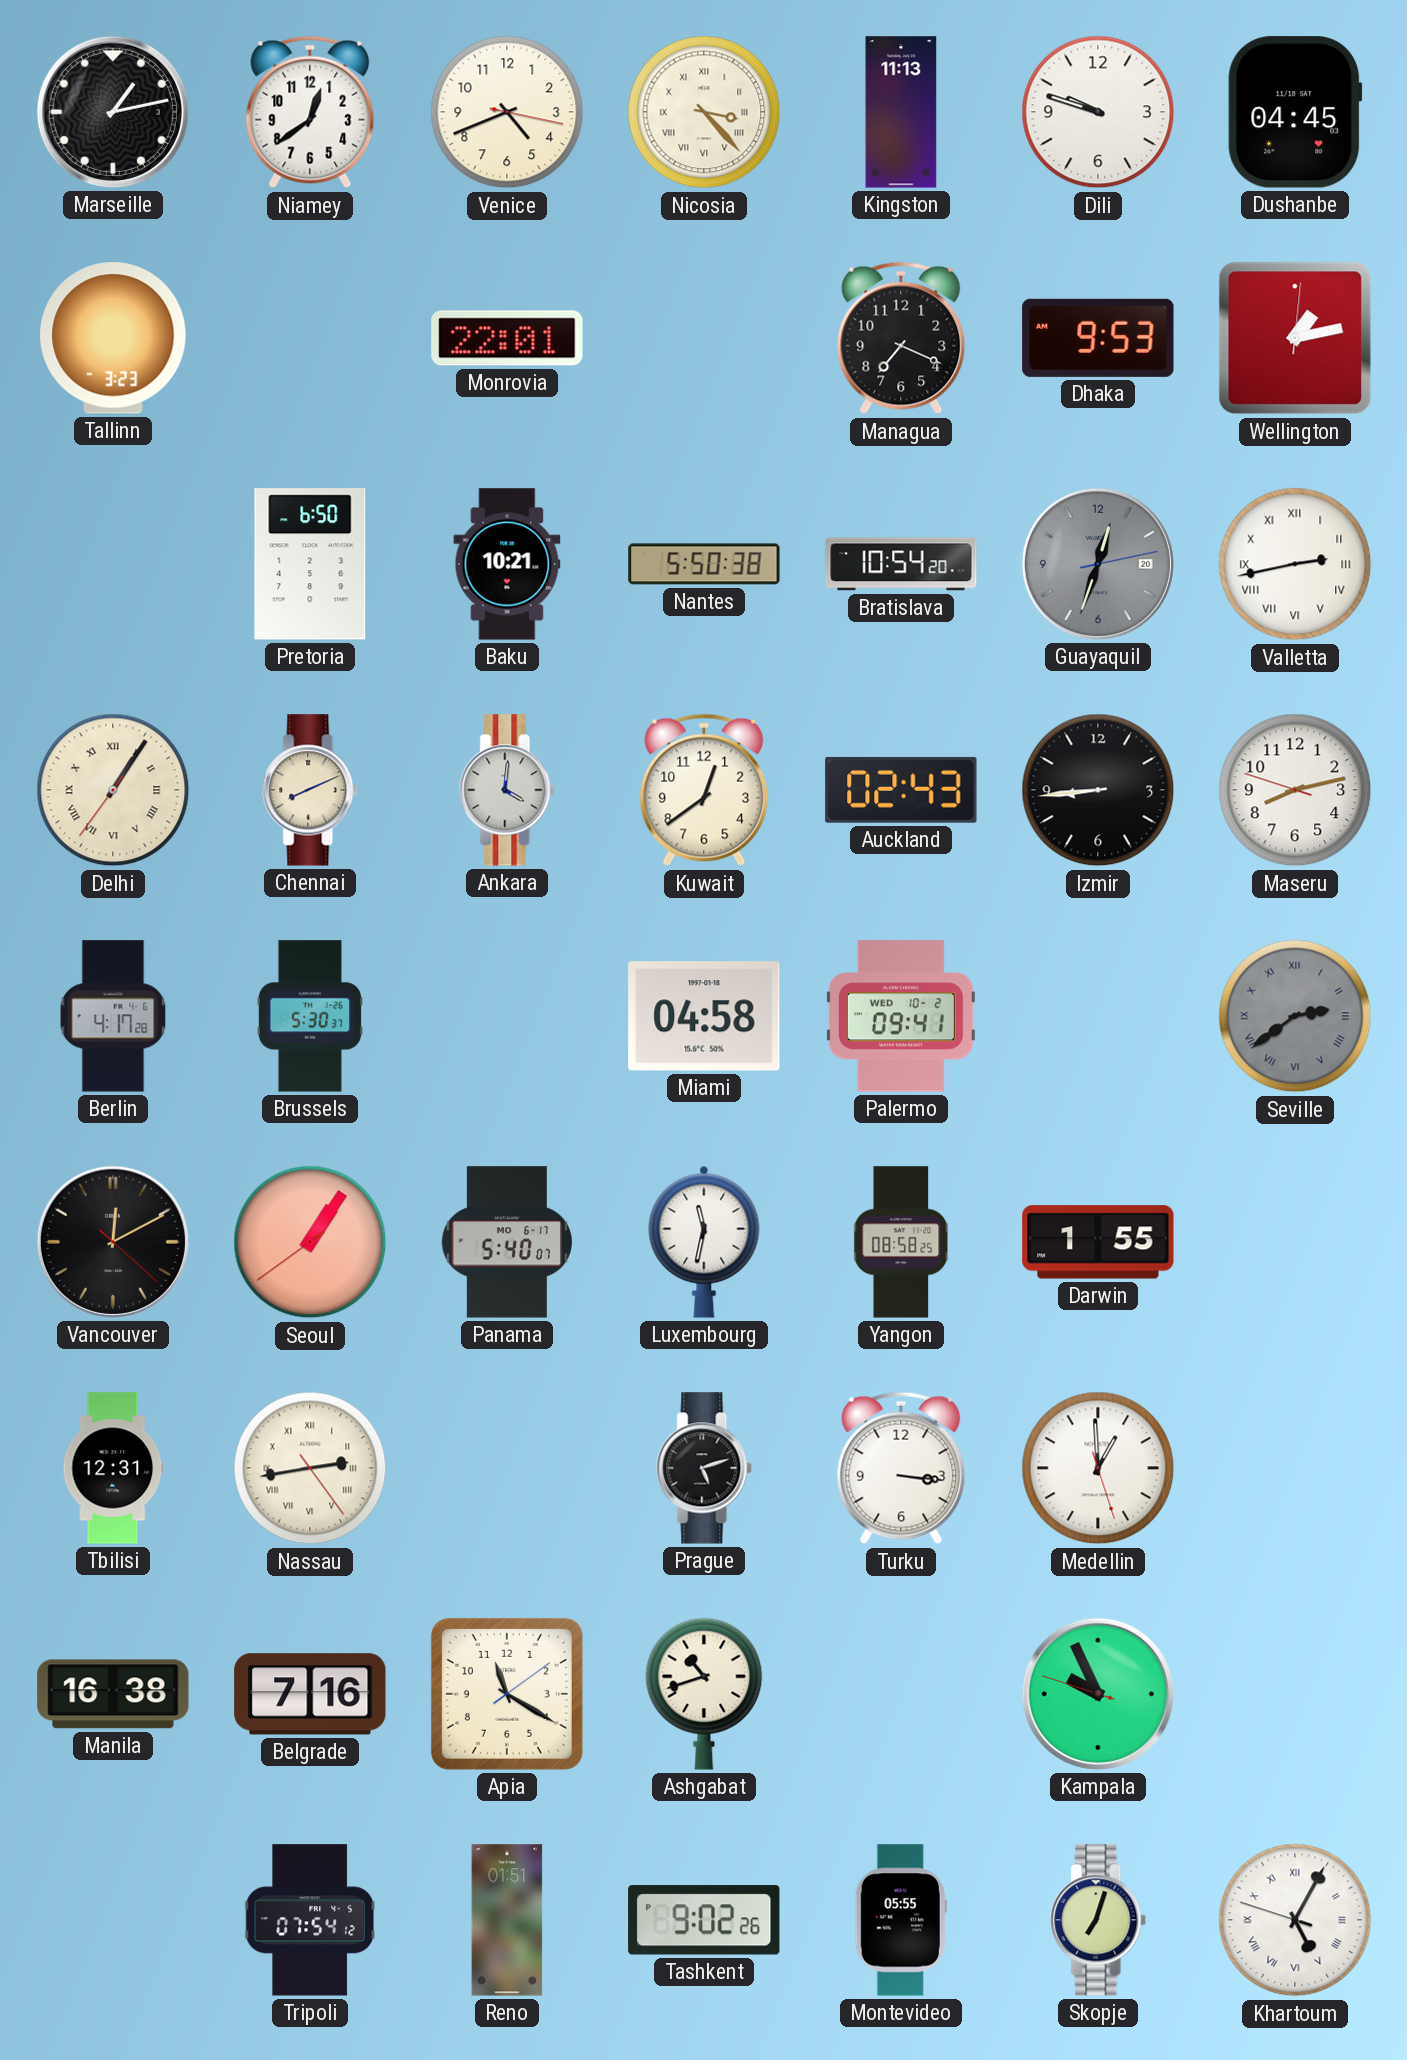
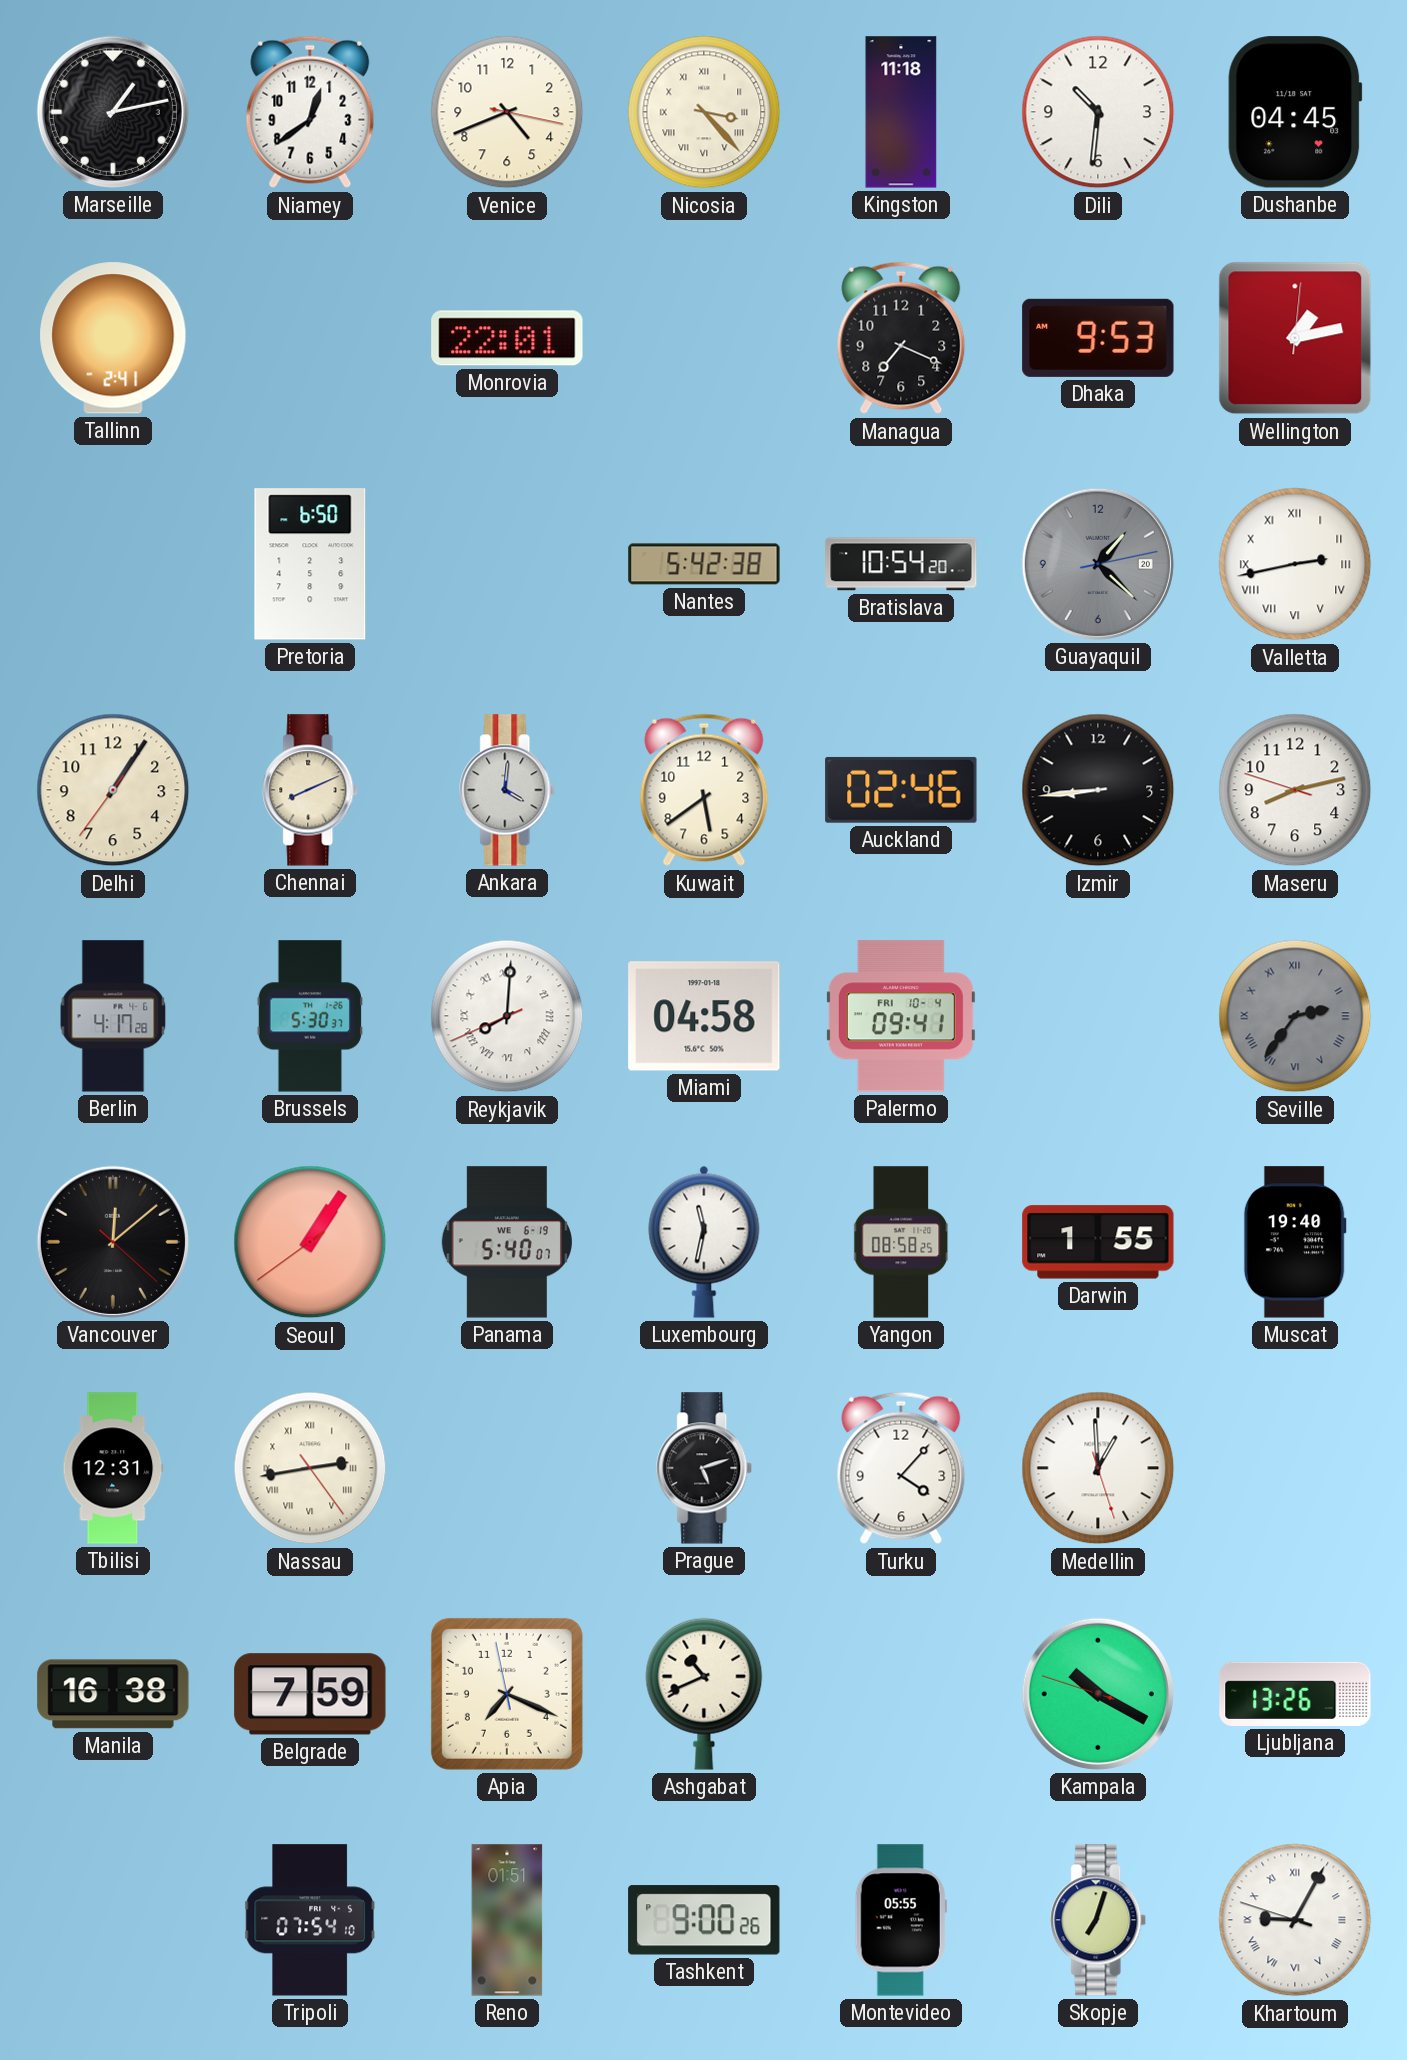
Kingston: 11:13 -> 11:18 (901, 112)
Dili: 9:48 -> 10:31 (1098, 112)
Tallinn: 3:23 -> 2:41 (113, 338)
Baku: 10:21 -> none (507, 564)
Nantes: 5:50 -> 5:42 (704, 564)
Guayaquil: 12:33 -> 1:22 (1098, 564)
Delhi numerals: Roman -> Arabic (113, 790)
Kuwait: 12:39 -> 5:39 (704, 790)
Auckland: 02:43 -> 02:46 (901, 790)
Reykjavik: none -> 8:00 (507, 1016)
Palermo date: WED 10-2 -> FRI 10-4 (901, 1016)
Seville: 2:39 -> 2:36 (1295, 1016)
Vancouver: 12:10 -> 12:08 (113, 1242)
Panama date: MO 6-17 -> WE 6-19 (507, 1242)
Muscat: none -> 19:40 (1295, 1242)
Turku: 3:16 -> 4:07 (901, 1468)
Belgrade: 7:16 -> 7:59 (310, 1694)
Apia: 11:20 -> 7:18 (507, 1694)
Ashgabat: 10:42 -> 10:41 (704, 1694)
Kampala: 9:55 -> 10:19 (1098, 1694)
Ljubljana: none -> 13:26 (1295, 1694)
Tripoli: 07:54:12 -> 07:54:10 (309, 1920)
Tashkent: 9:02 -> 9:00 (704, 1920)
Khartoum: 5:04 -> 9:04 (1295, 1920)
